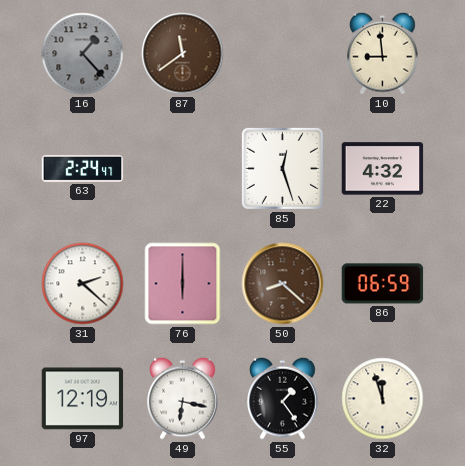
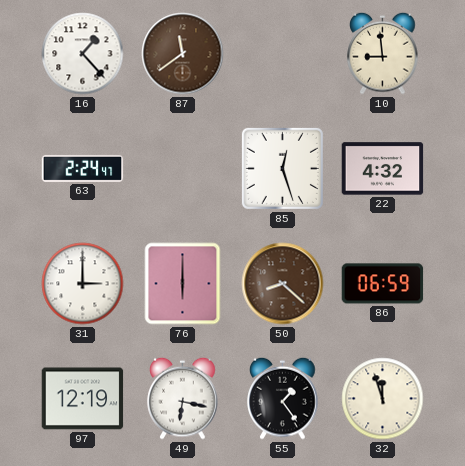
16 dial: grey -> white (83, 54)
31: 2:22 -> 3:00 (83, 284)
